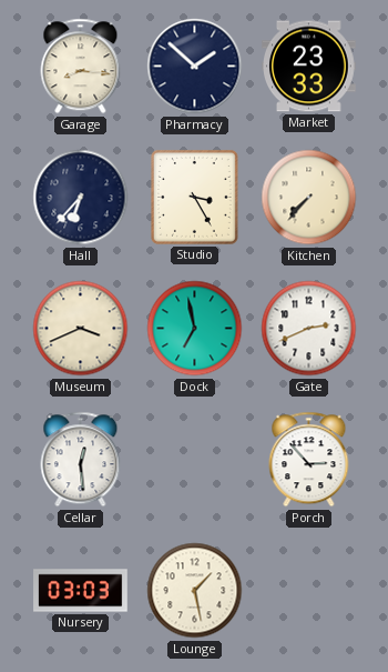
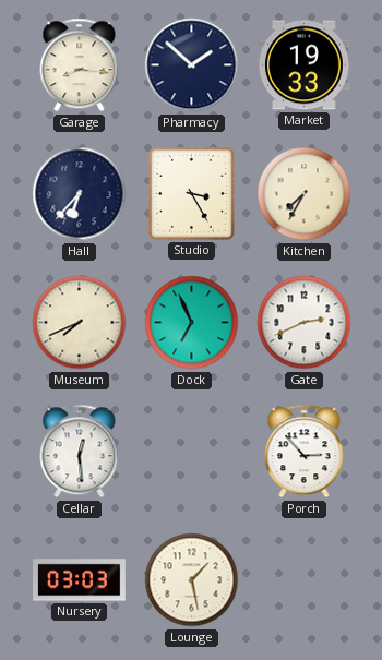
Market: 23:33 -> 19:33 (305, 65)
Kitchen: 7:37 -> 7:35 (305, 194)
Museum: 3:41 -> 7:41 (80, 323)
Dock: 6:58 -> 6:56 (192, 323)
